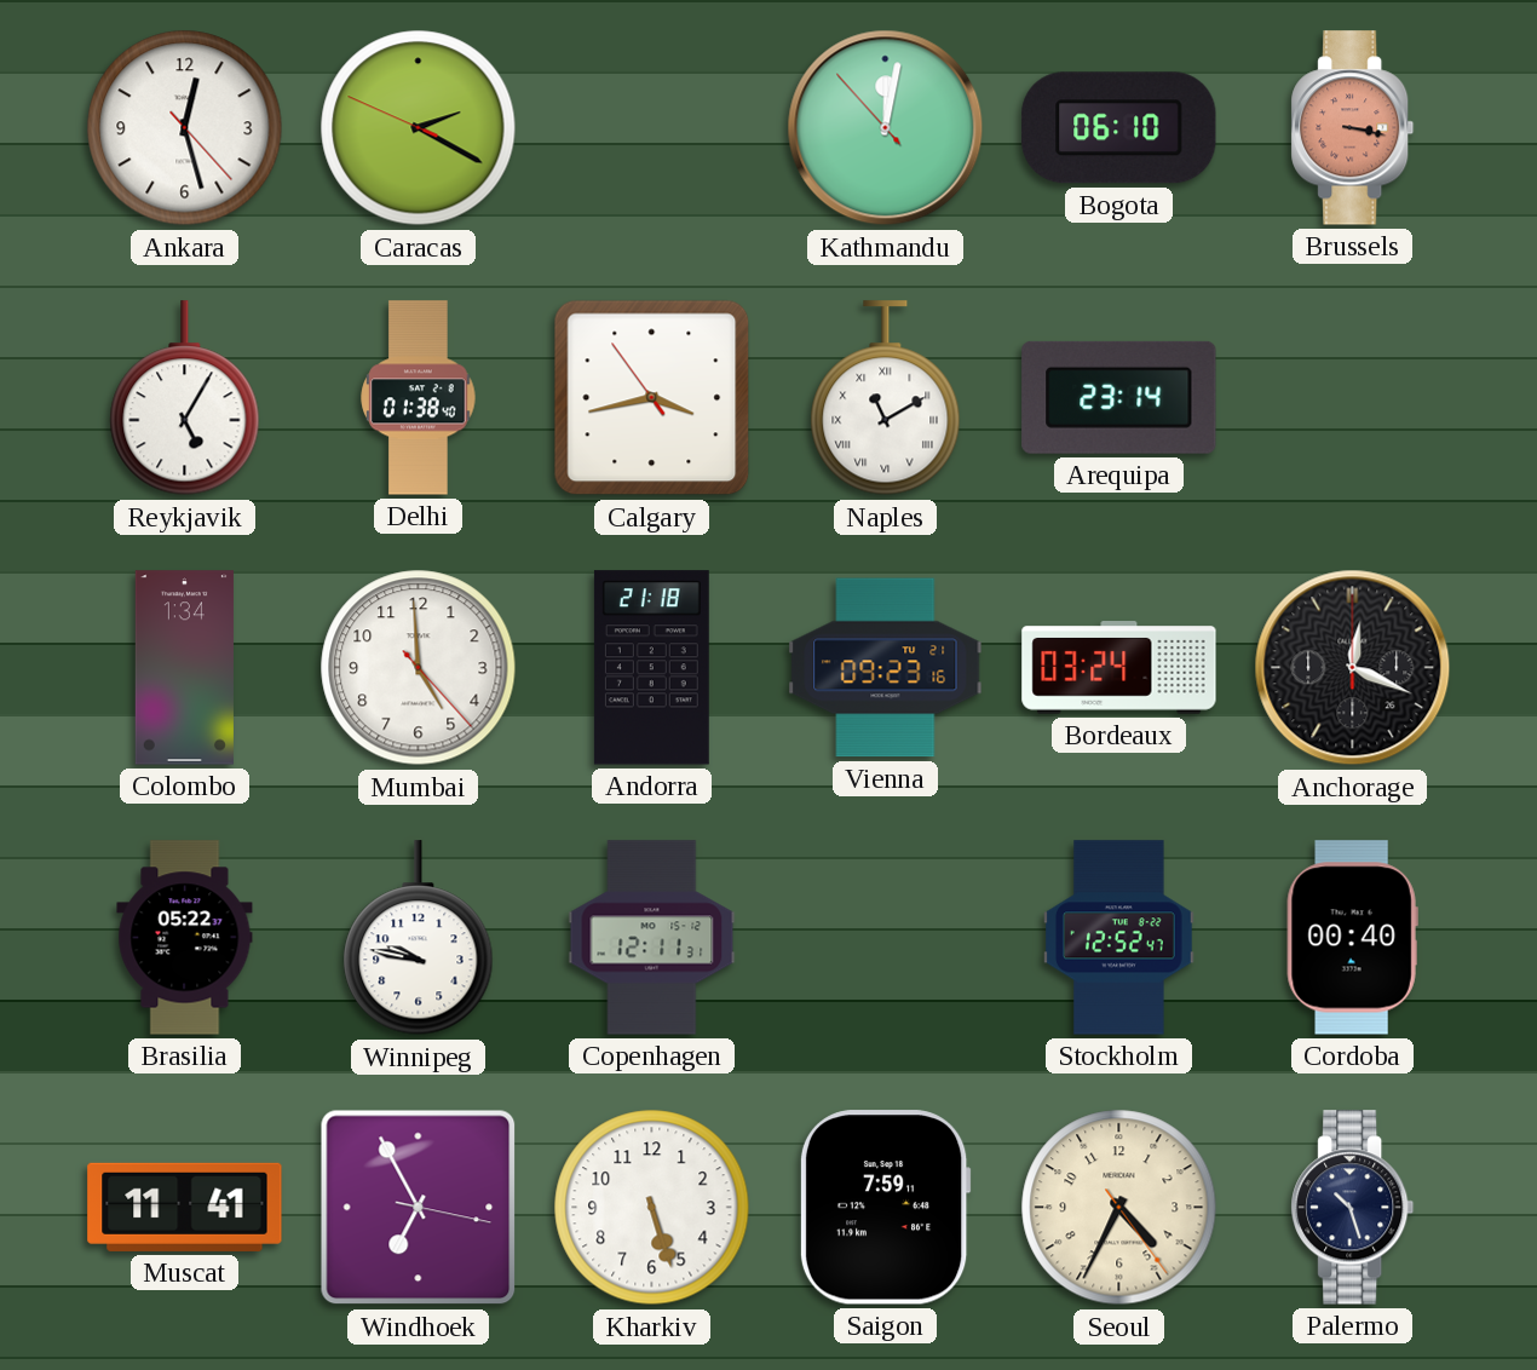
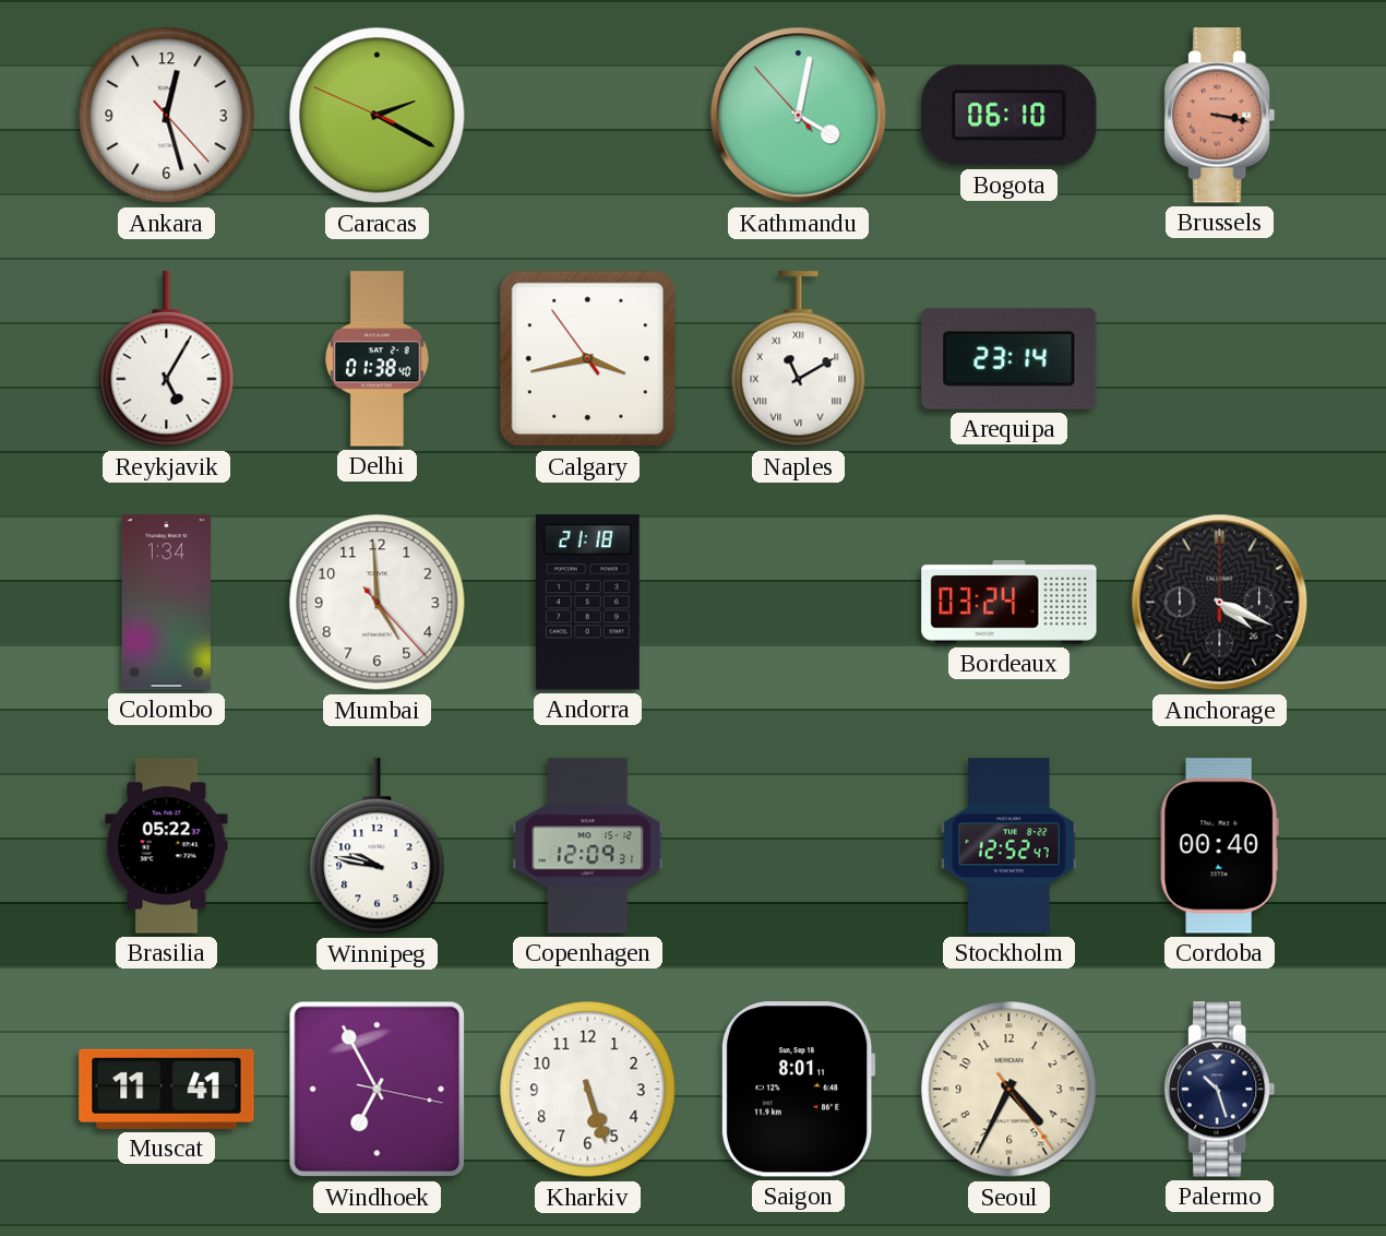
Kathmandu: 12:01 -> 4:01 (799, 116)
Vienna: 09:23 -> none (886, 668)
Anchorage: 12:19 -> 4:19 (1220, 603)
Copenhagen: 12:11 -> 12:09 (588, 846)
Saigon: 7:59 -> 8:01 (798, 1090)
